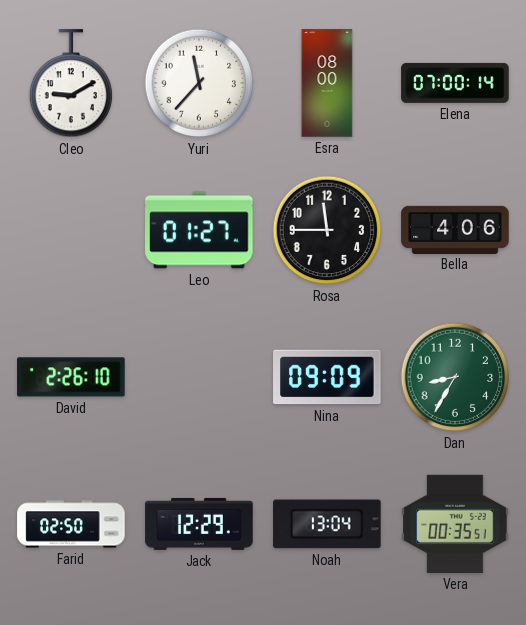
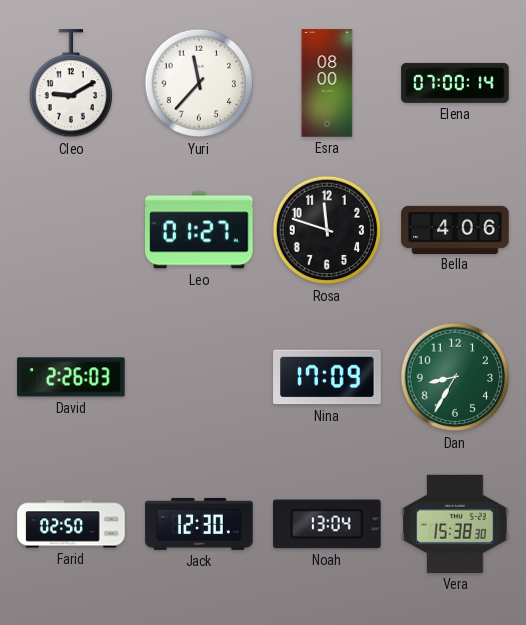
Rosa: 11:45 -> 11:48 (327, 230)
David: 2:26:10 -> 2:26:03 (71, 377)
Nina: 09:09 -> 17:09 (327, 377)
Jack: 12:29 -> 12:30 (199, 524)
Vera: 00:35 -> 15:38 (455, 524)
